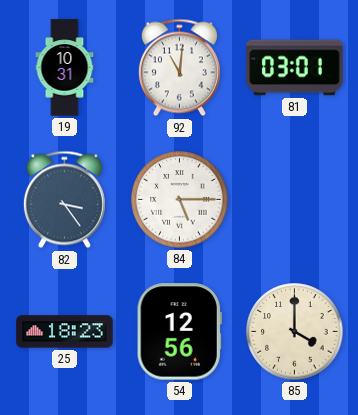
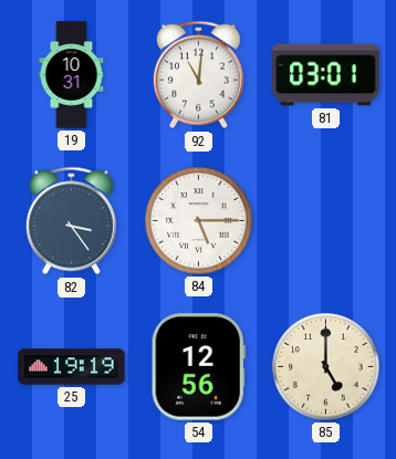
25: 18:23 -> 19:19 (72, 367)
85: 4:00 -> 5:00 (326, 367)
